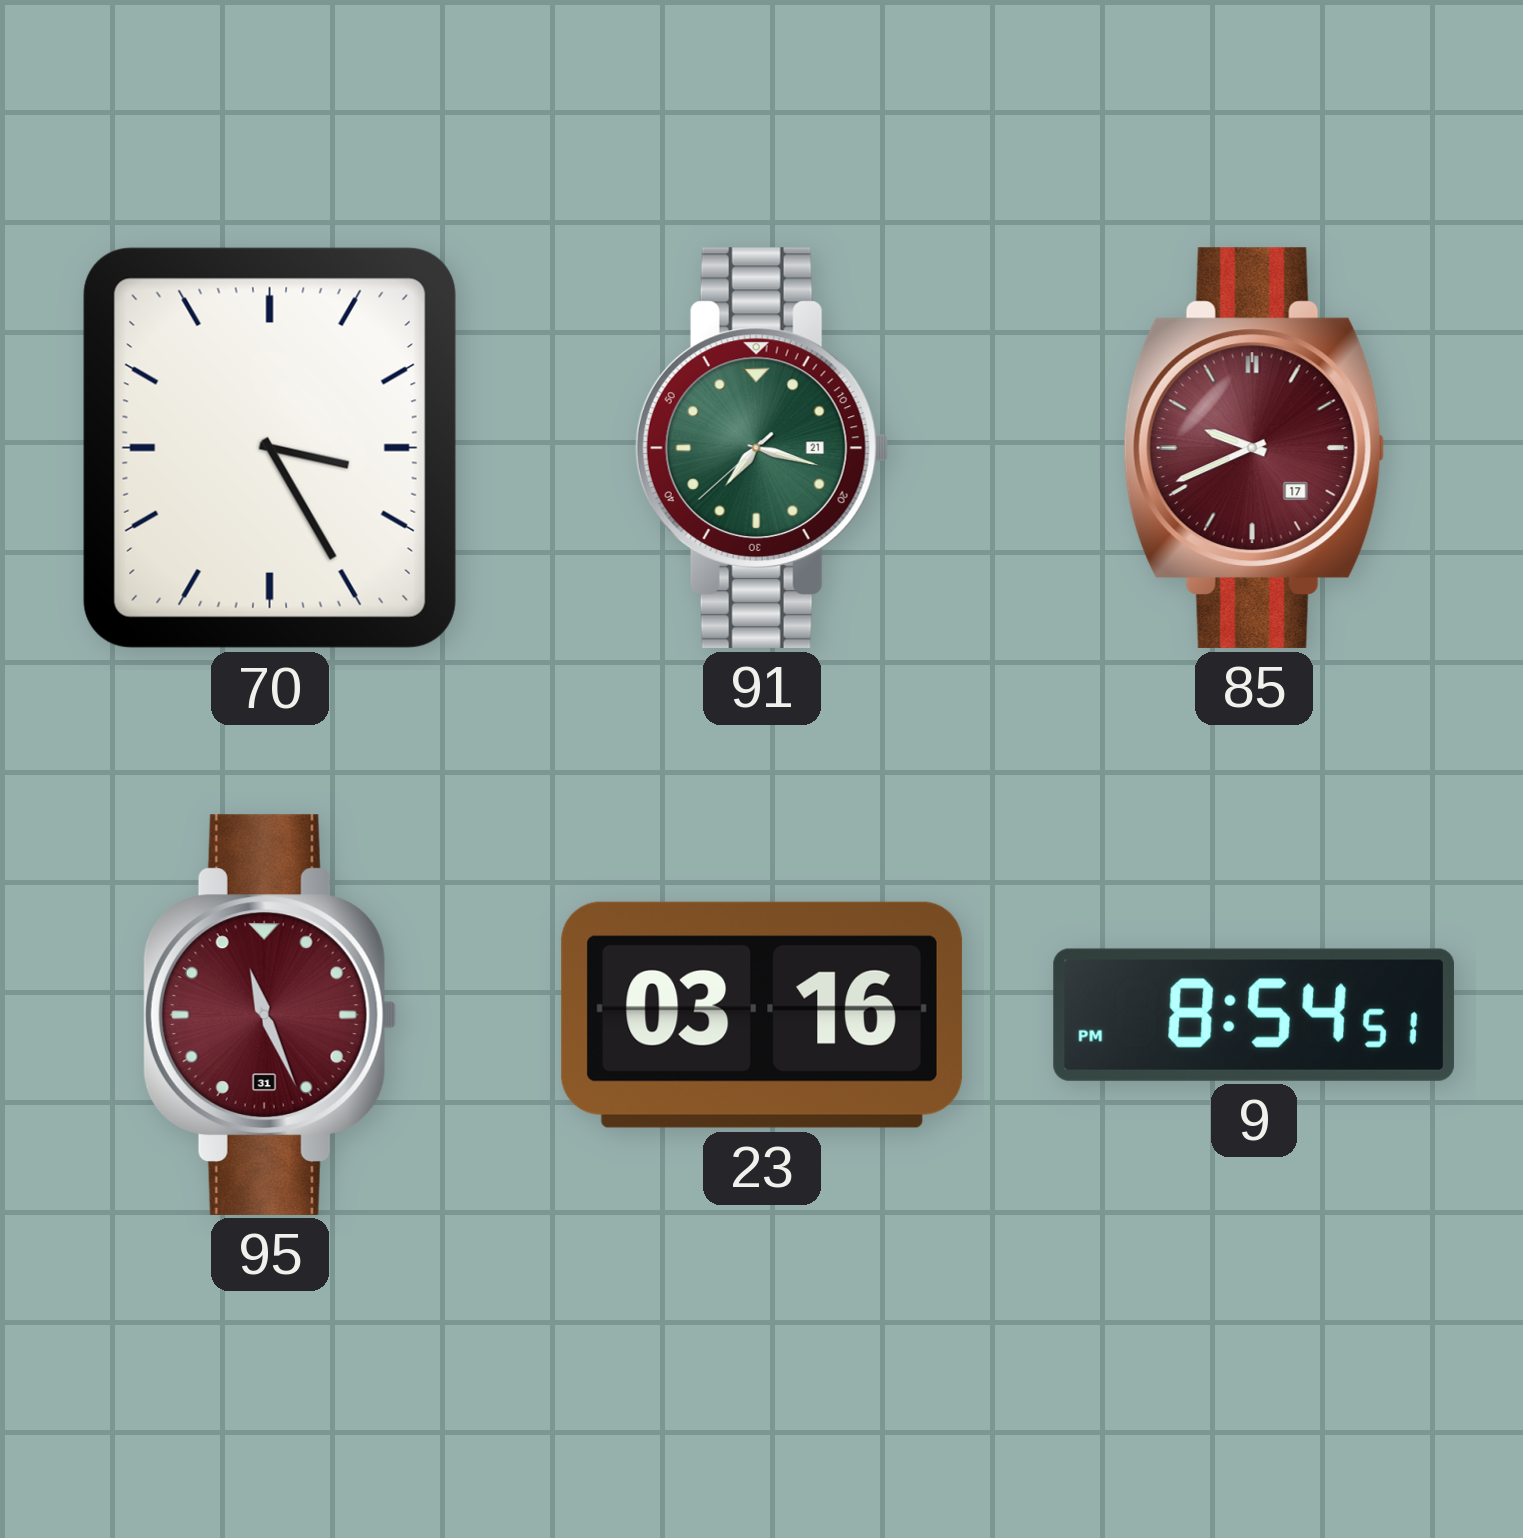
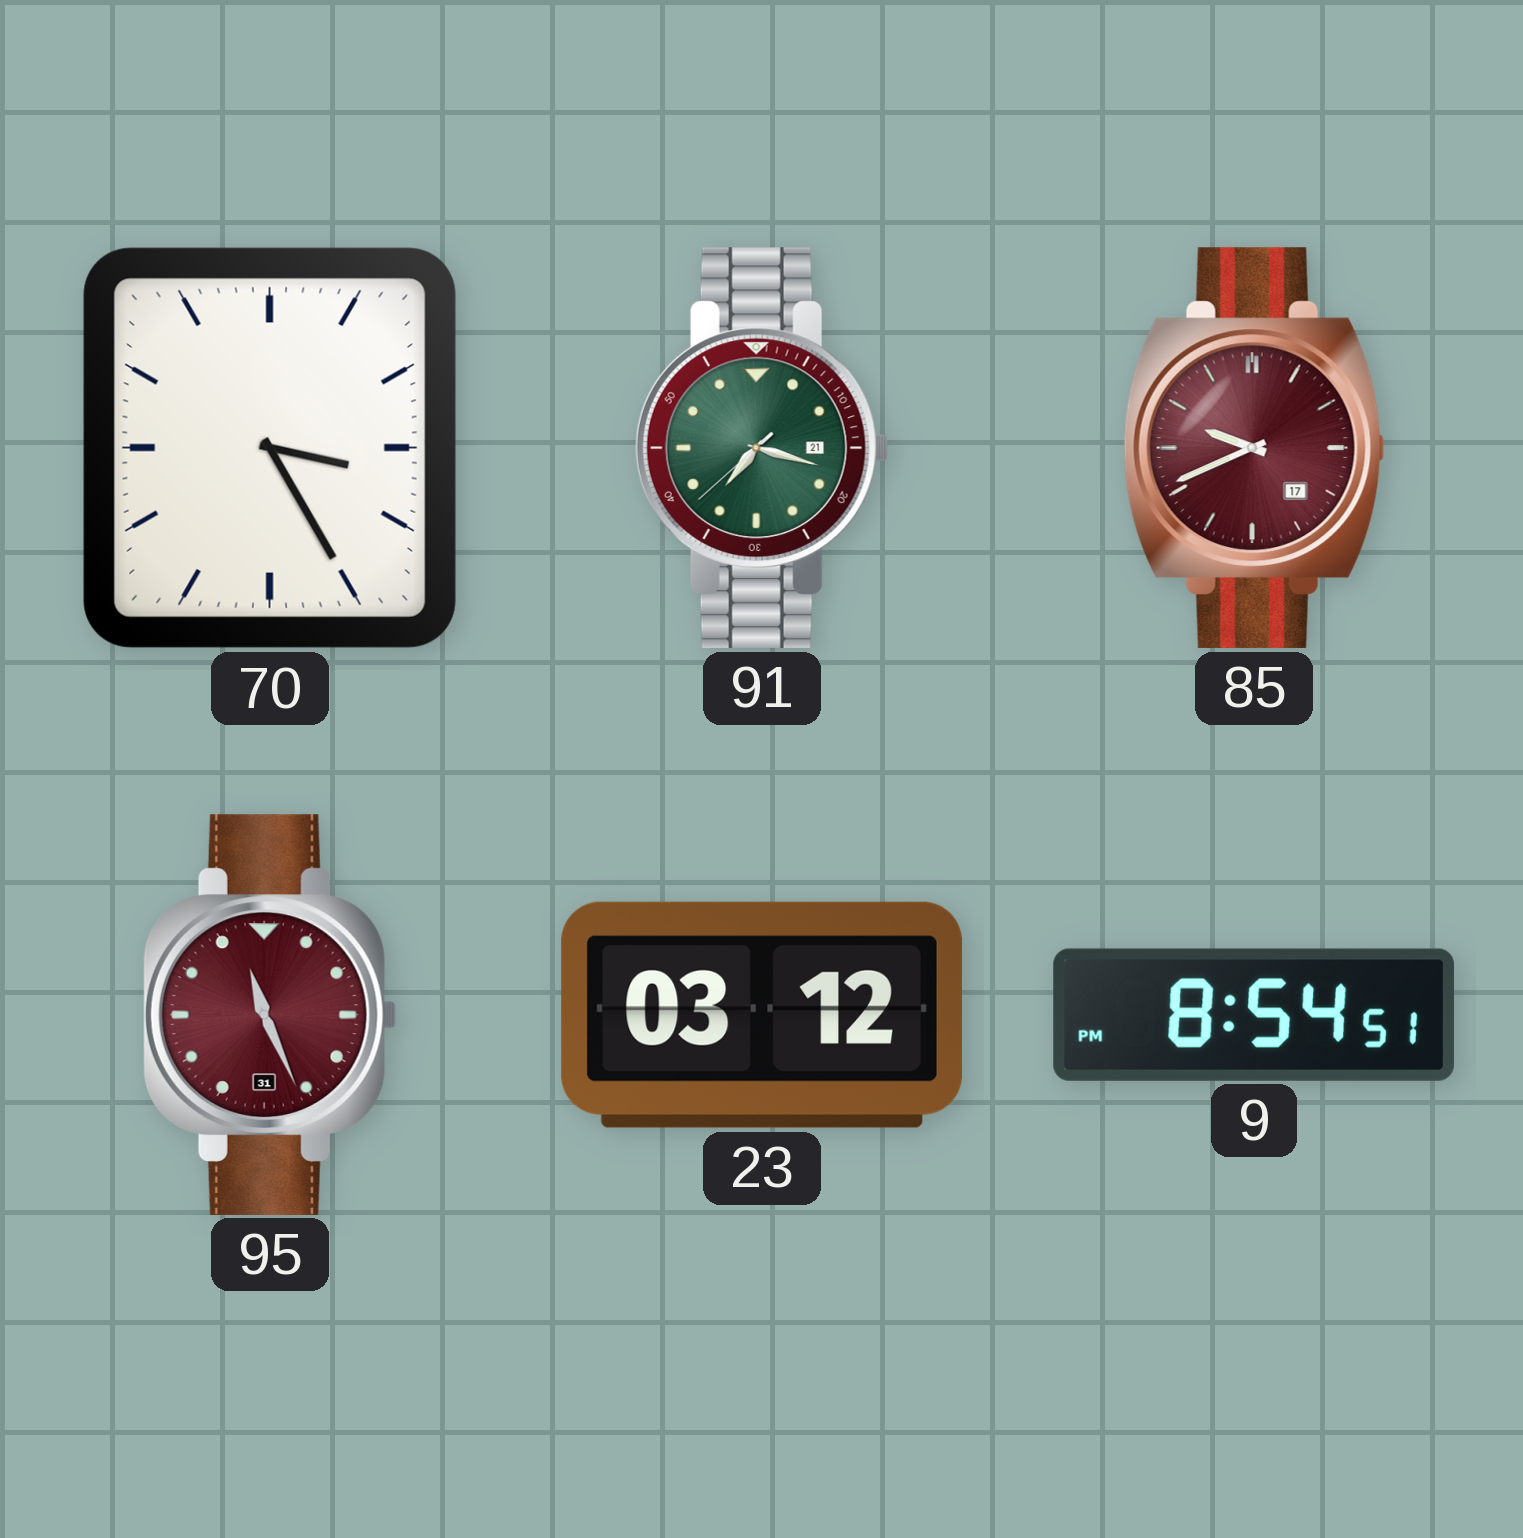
23: 03:16 -> 03:12 (762, 1015)
